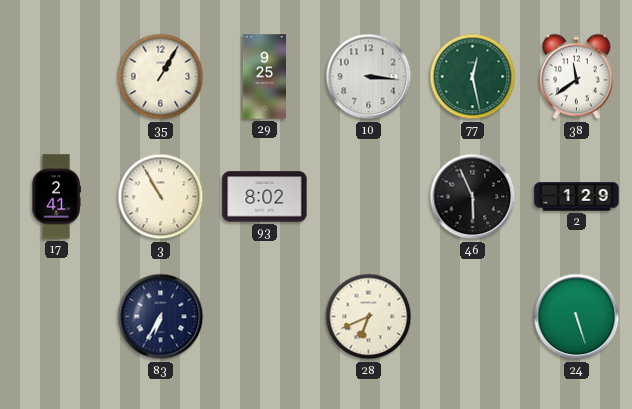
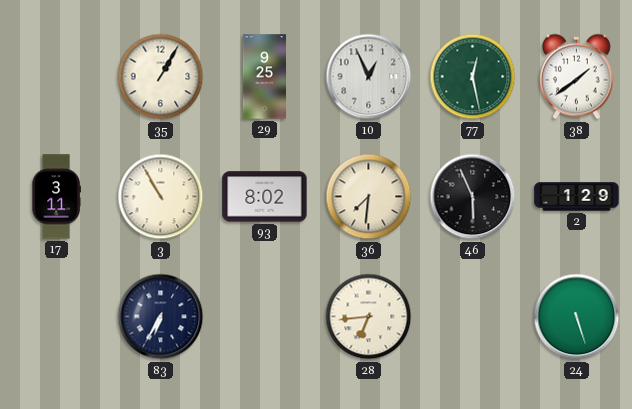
10: 3:16 -> 12:56 (369, 77)
38: 11:39 -> 1:39 (577, 77)
17: 2:41 -> 3:11 (56, 197)
36: none -> 7:31 (369, 197)
28: 6:41 -> 6:44 (369, 317)
